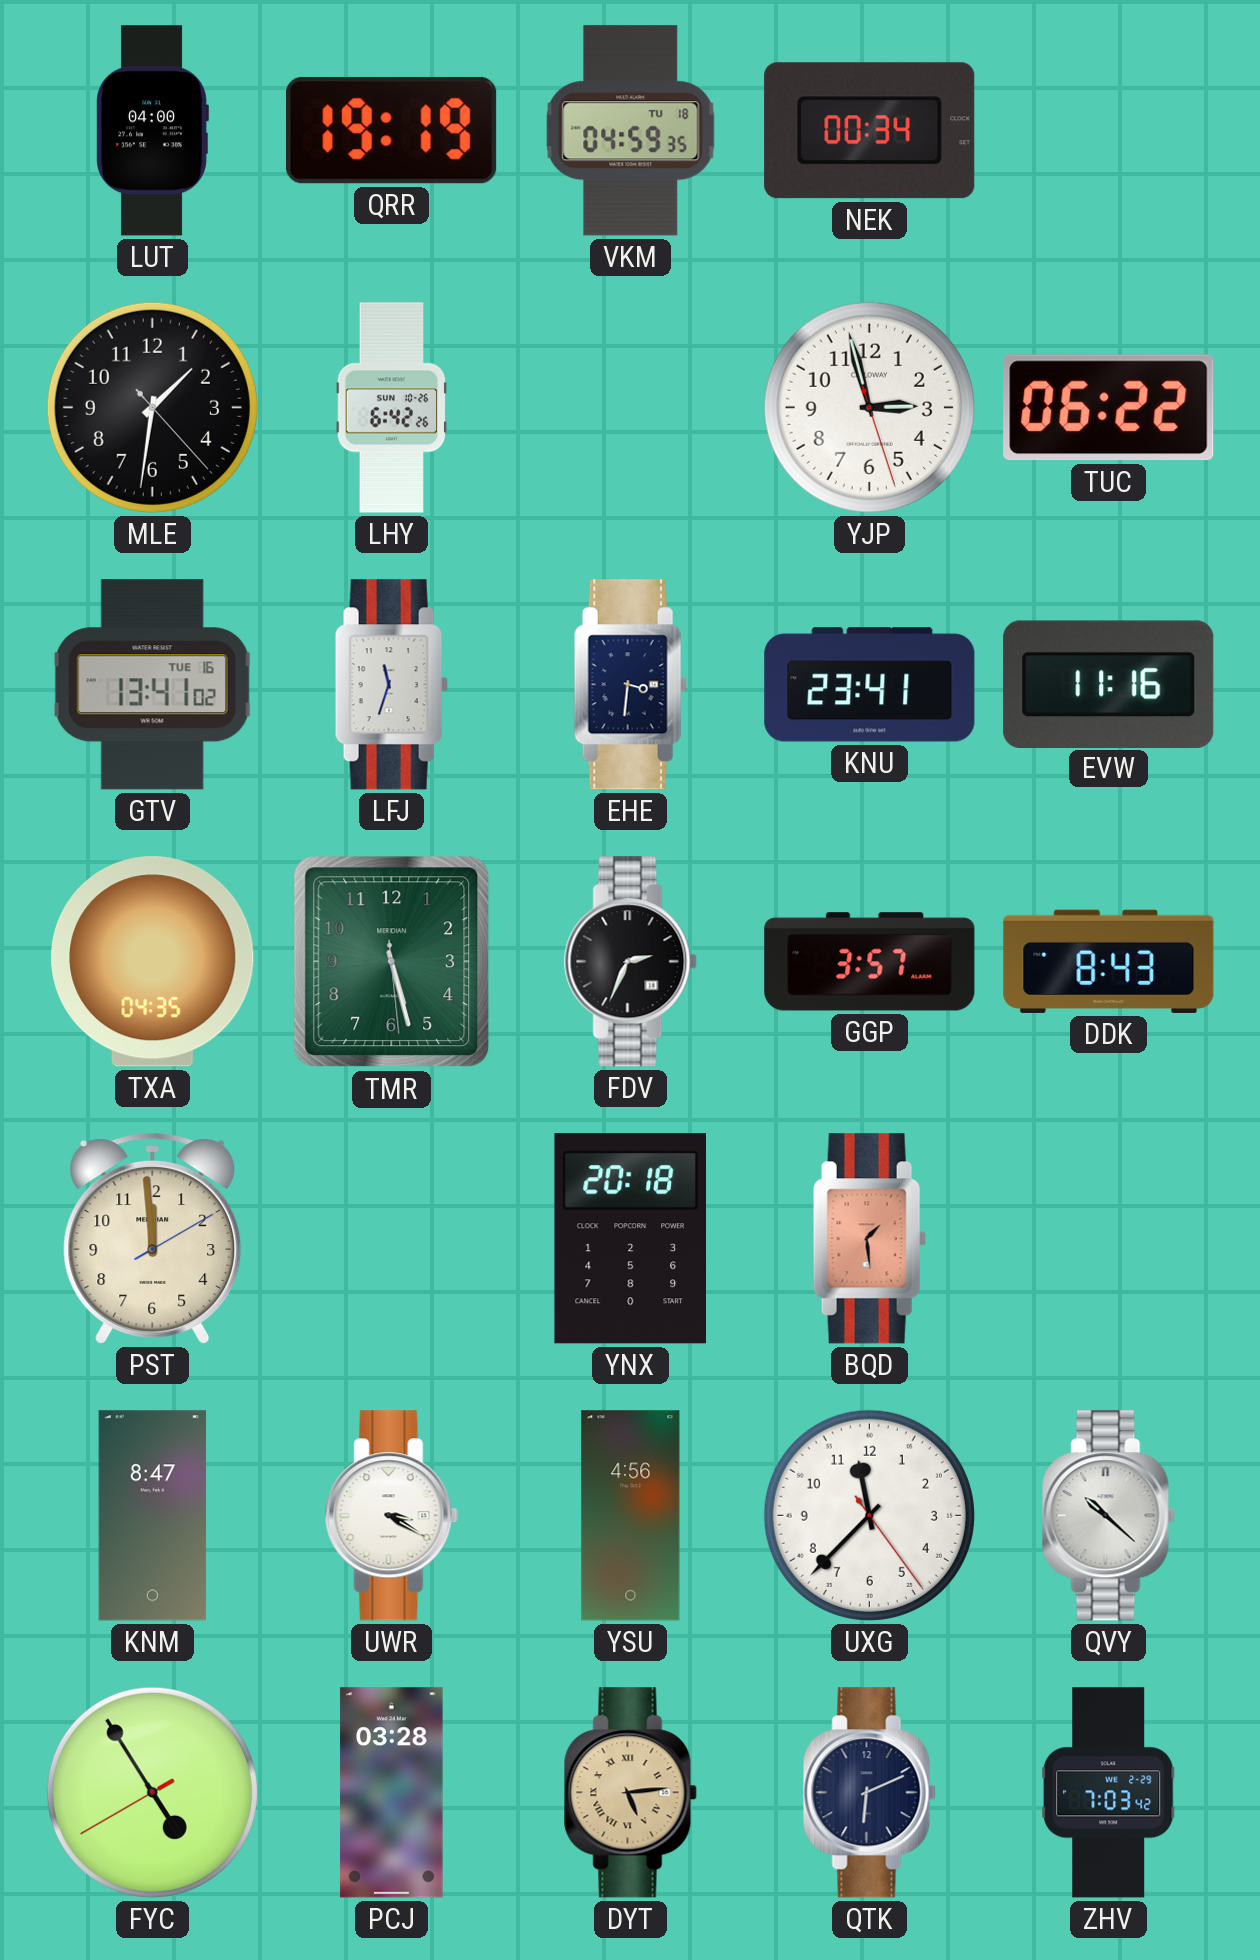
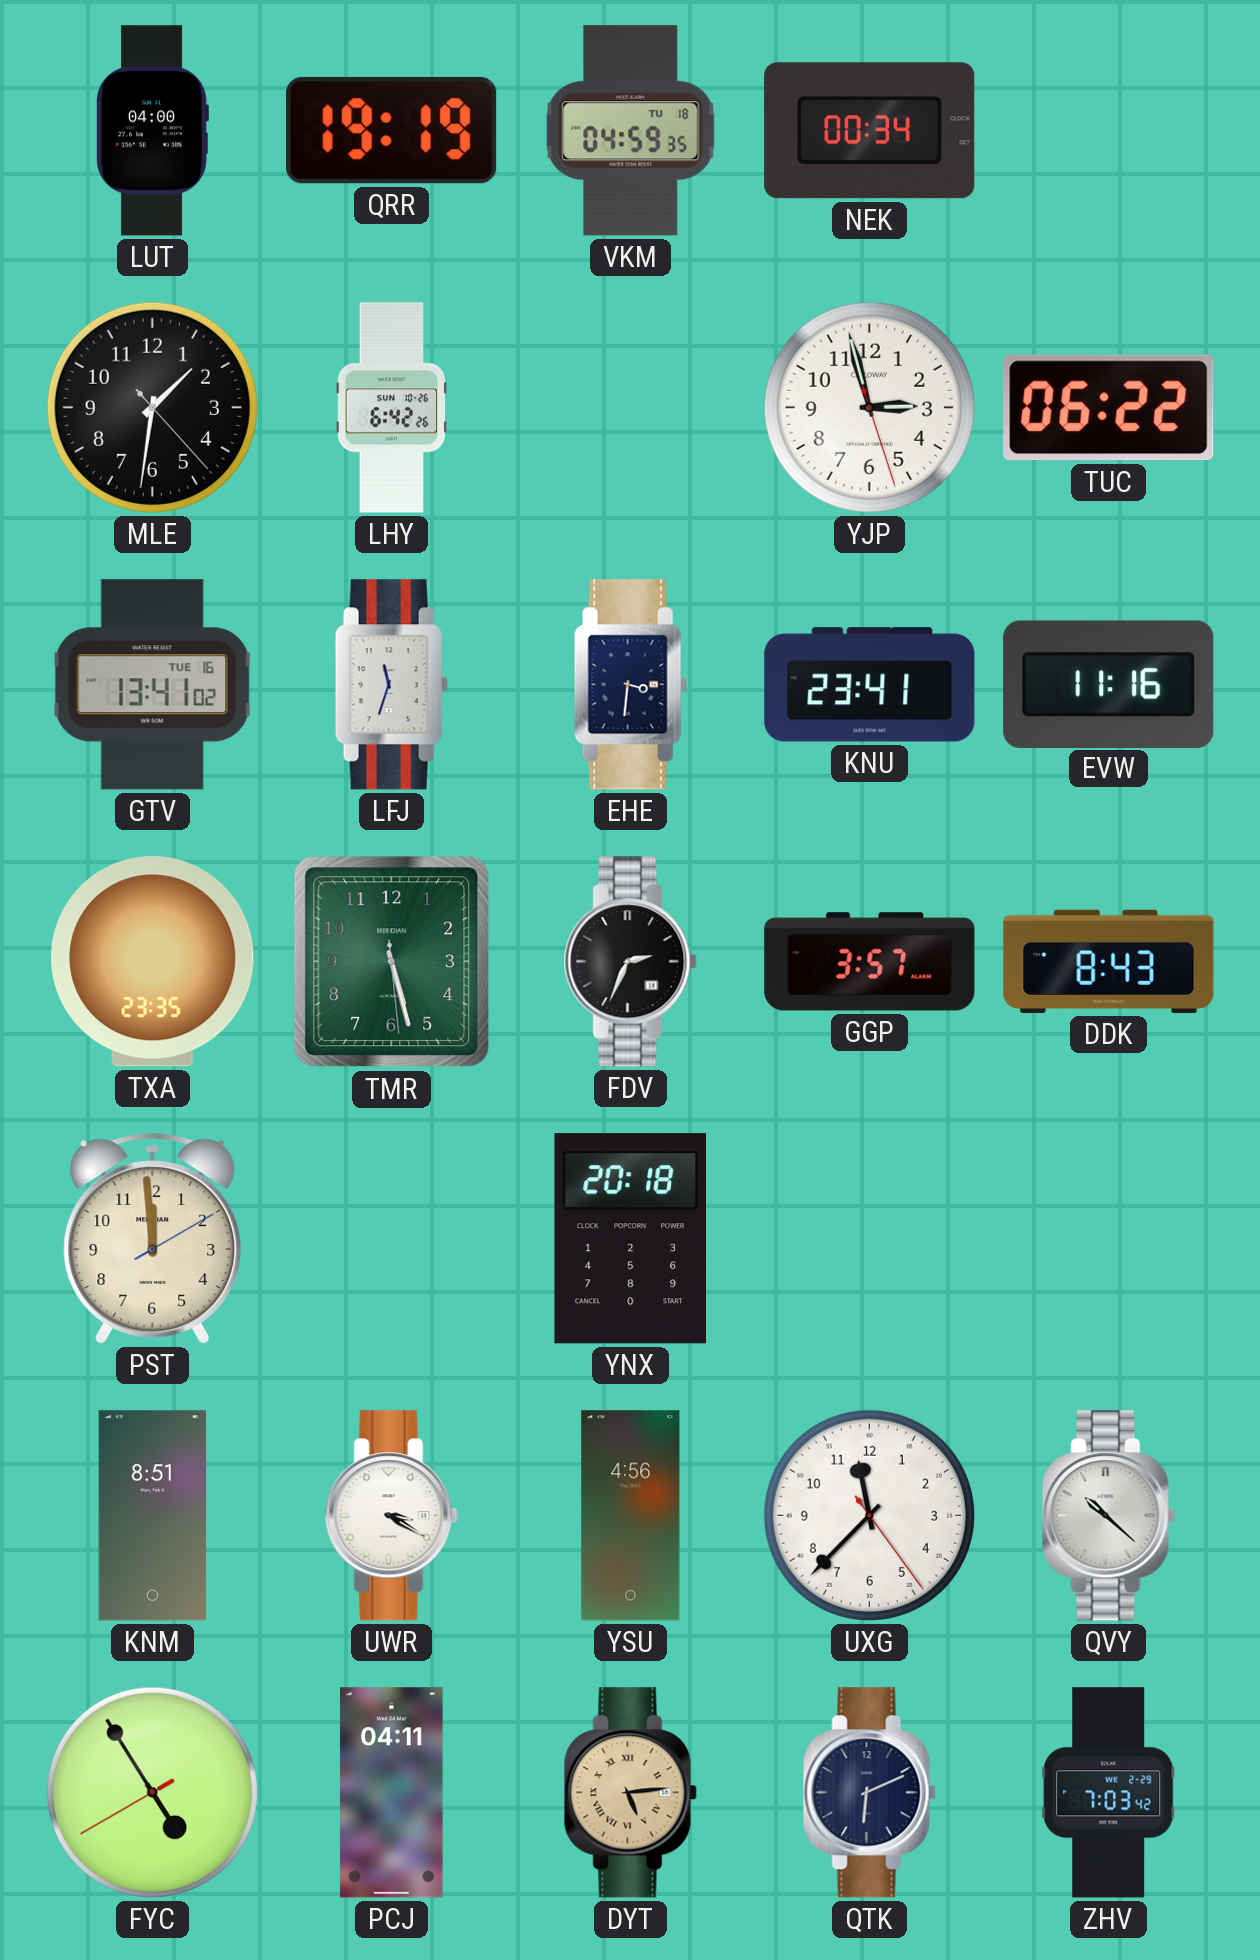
TXA: 04:35 -> 23:35 (153, 962)
BQD: 1:29 -> none (869, 1239)
KNM: 8:47 -> 8:51 (153, 1516)
PCJ: 03:28 -> 04:11 (392, 1793)
